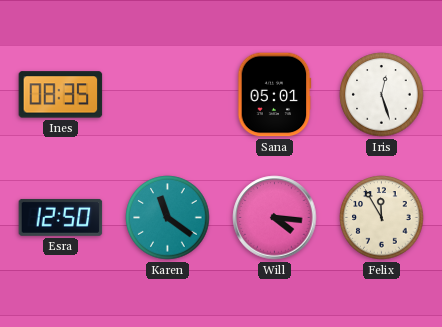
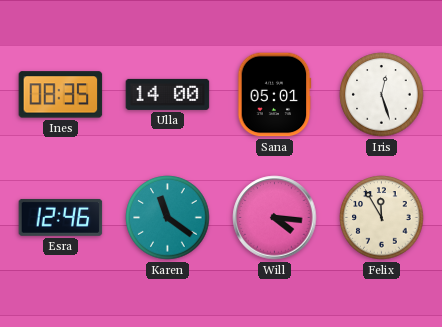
Ulla: none -> 14:00 (168, 94)
Esra: 12:50 -> 12:46 (61, 217)
